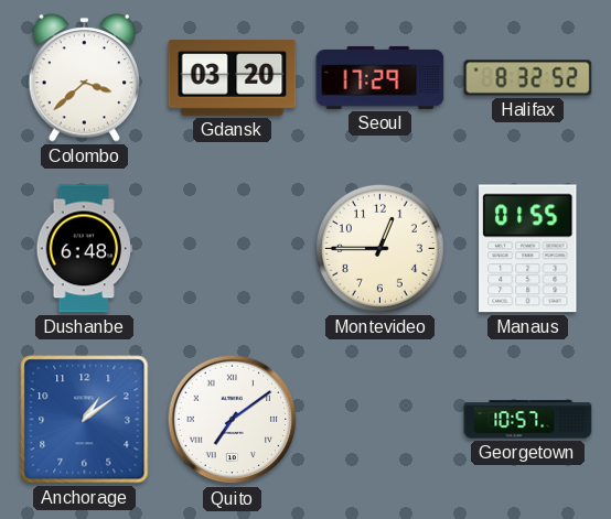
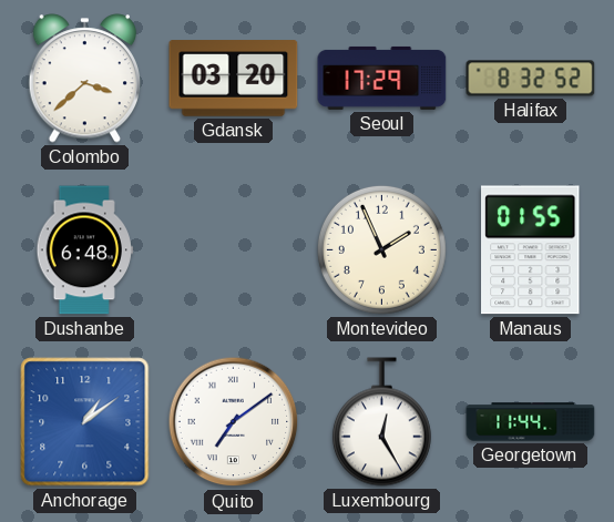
Montevideo: 12:45 -> 1:56 (381, 249)
Luxembourg: none -> 12:25 (381, 422)
Georgetown: 10:57 -> 11:44 (531, 422)
